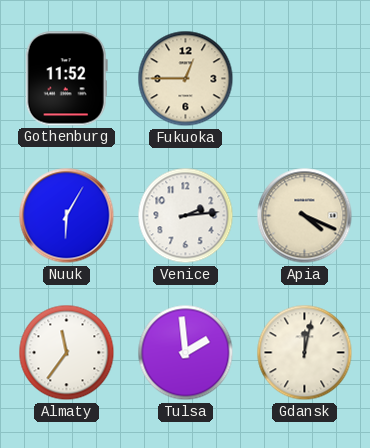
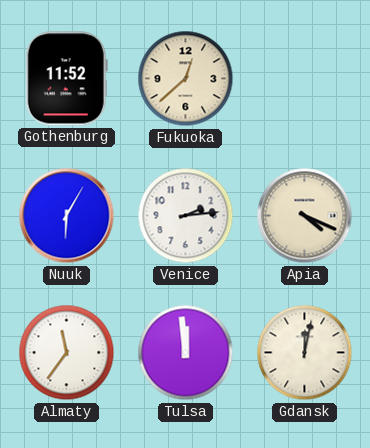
Fukuoka: 12:45 -> 12:38 (186, 79)
Tulsa: 1:59 -> 11:59 (186, 353)
